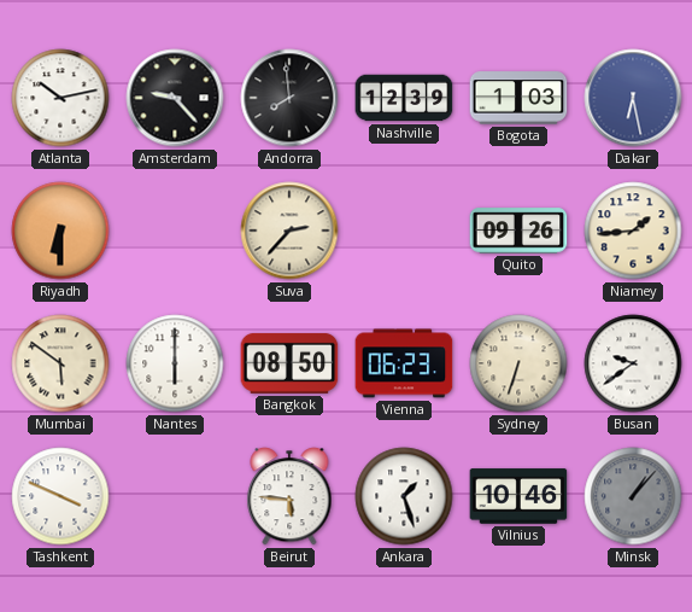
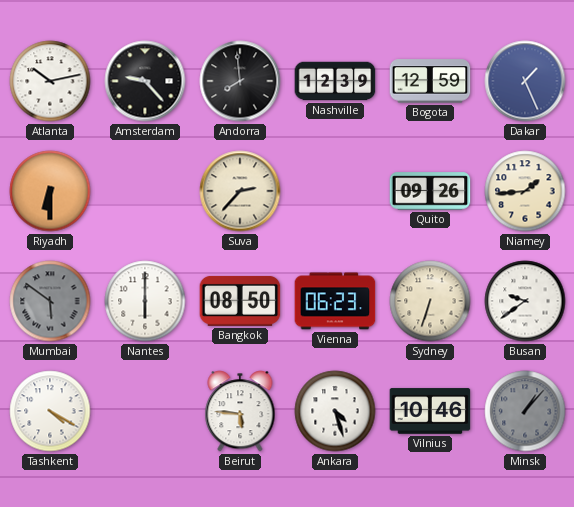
Bogota: 1:03 -> 12:59 (430, 81)
Dakar: 6:28 -> 1:26 (525, 81)
Mumbai dial: cream -> grey (50, 301)
Tashkent: 3:49 -> 4:20 (50, 411)
Ankara: 1:27 -> 4:27 (335, 411)
